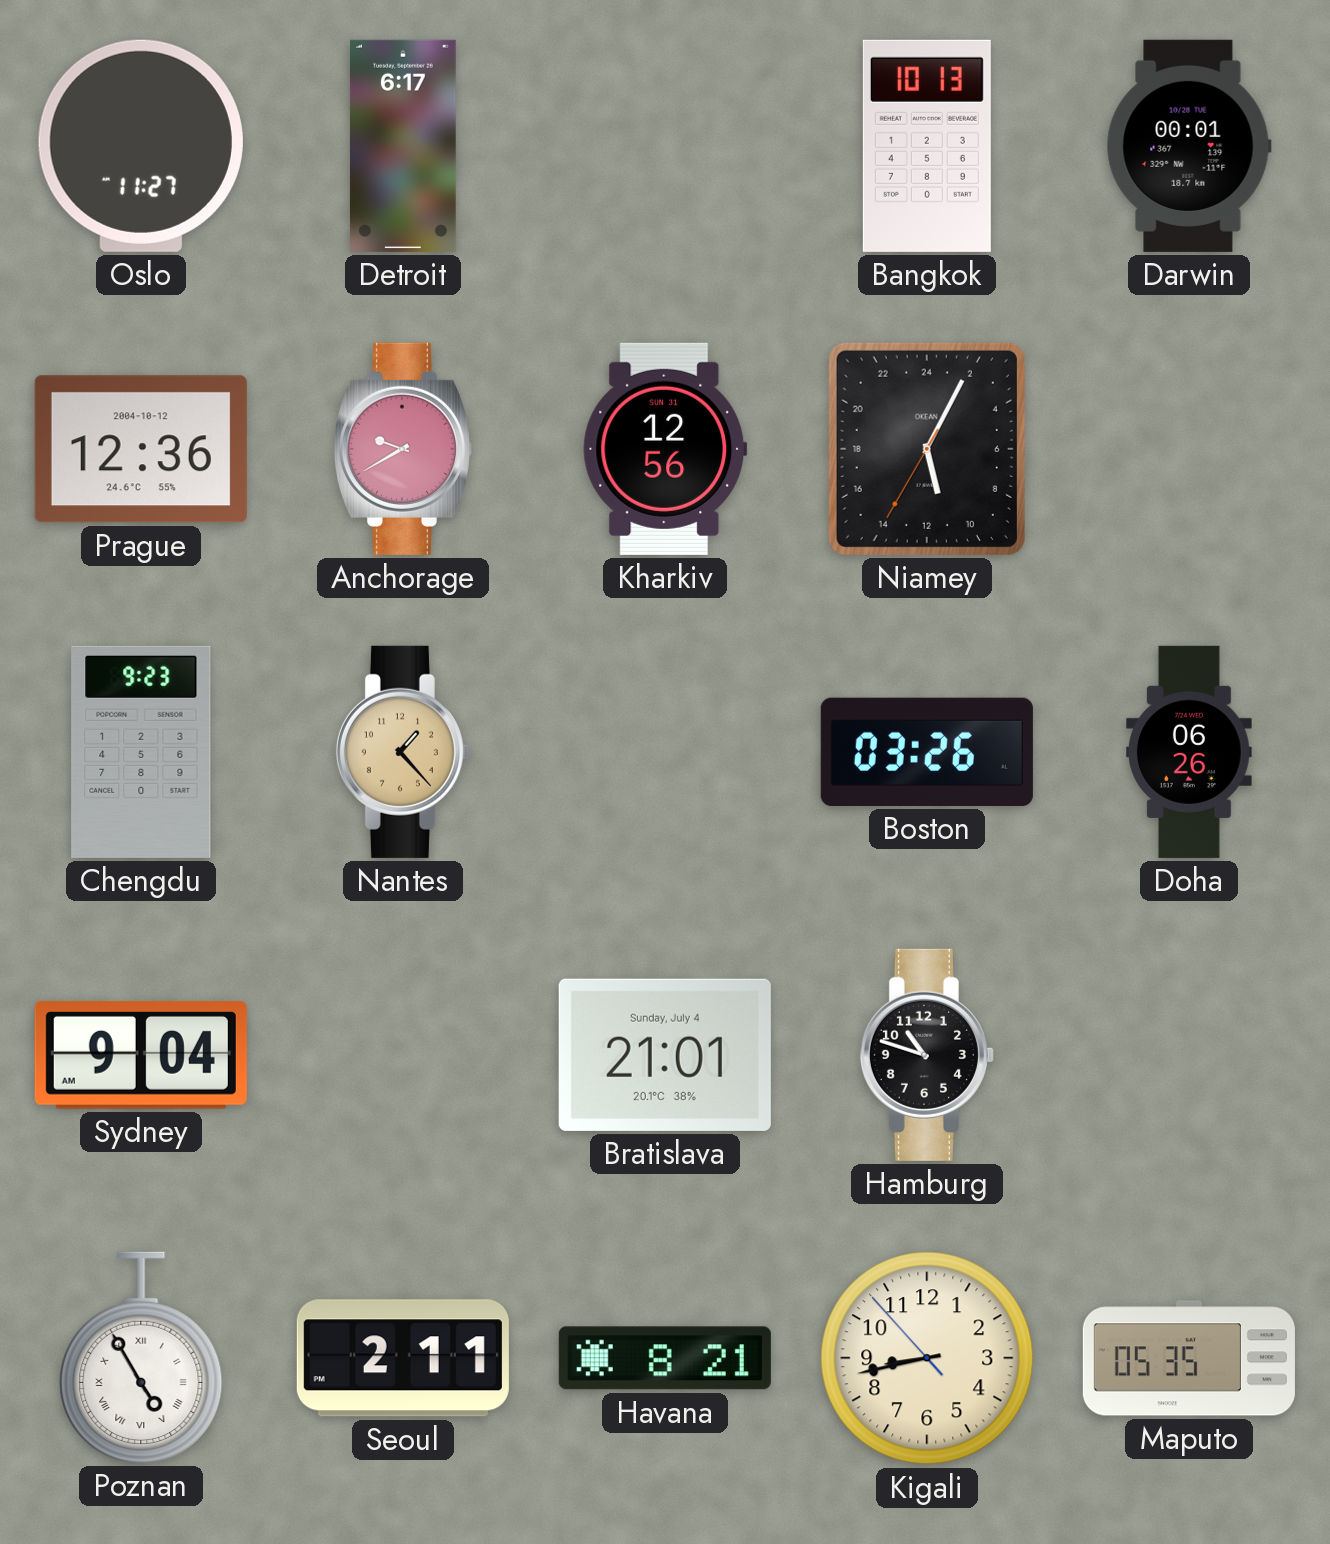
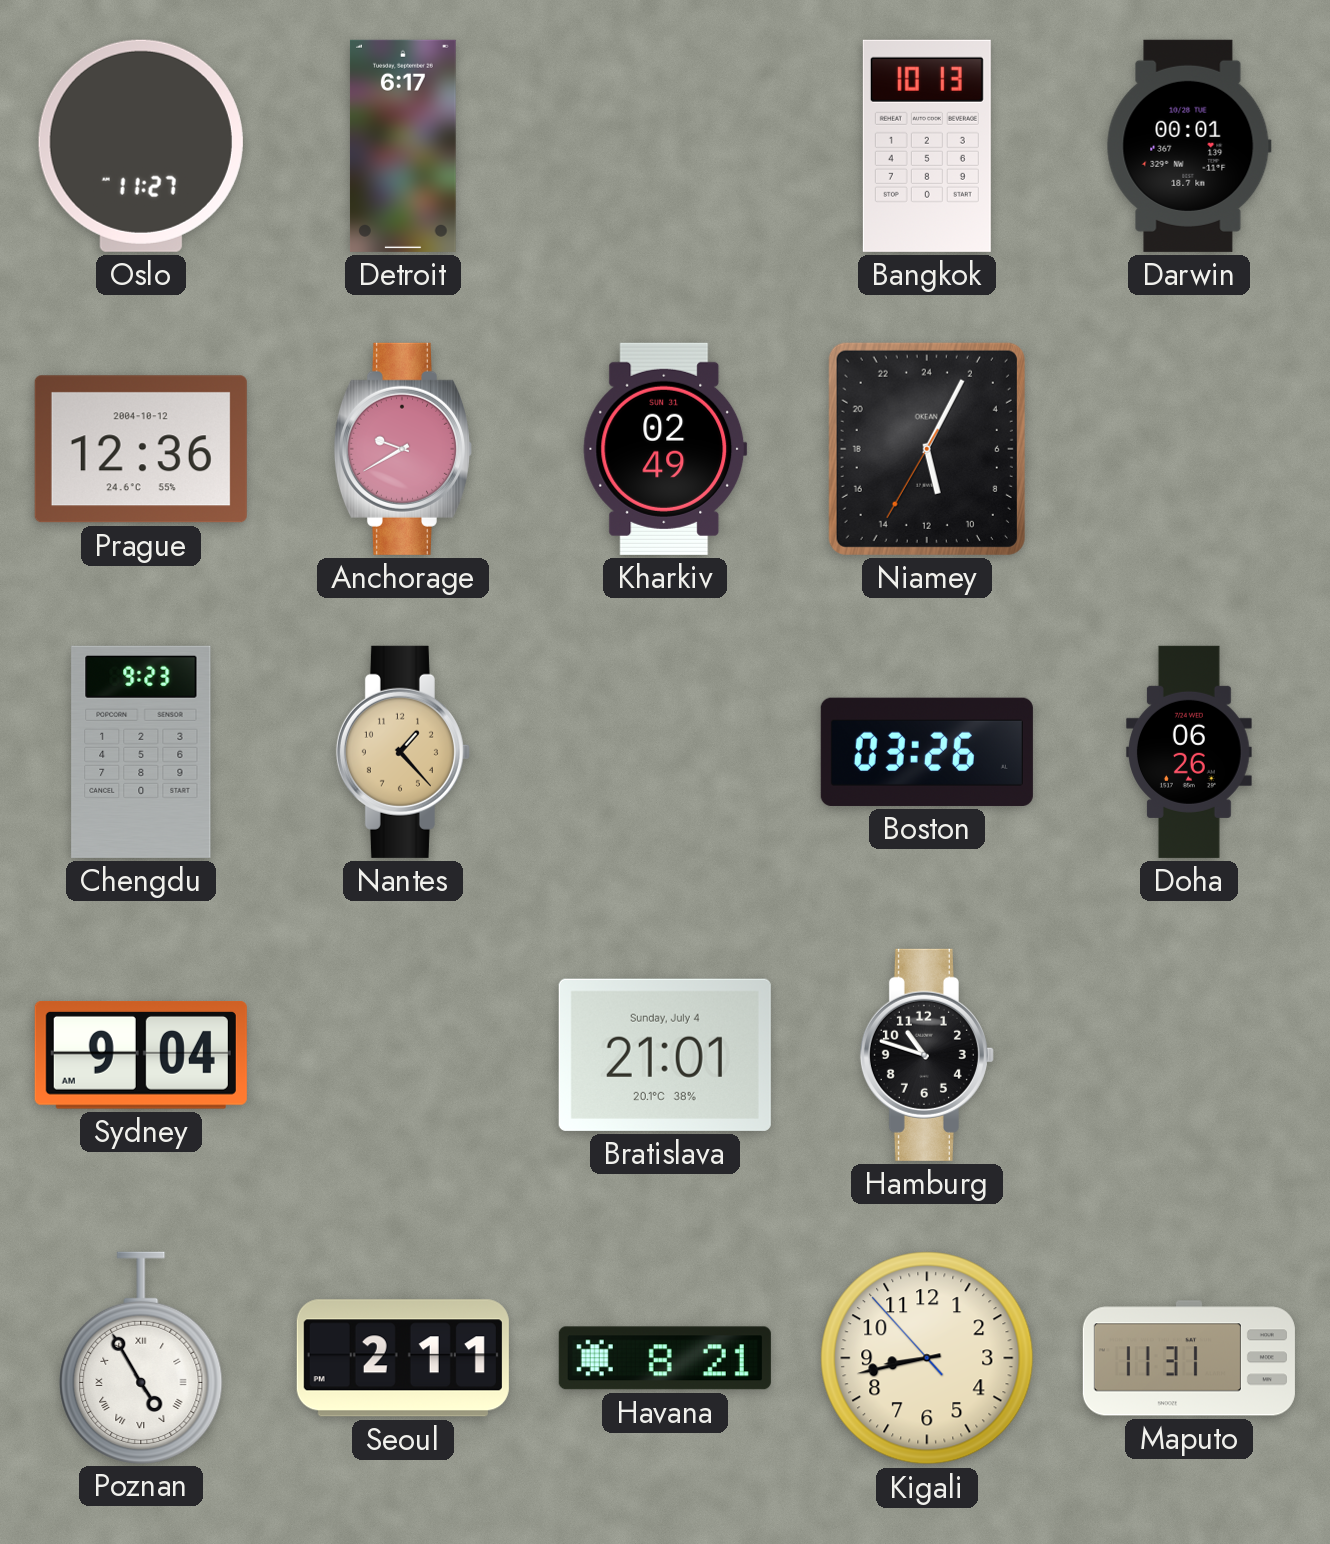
Kharkiv: 12:56 -> 02:49 (665, 449)
Maputo: 05:35 -> 11:31 (1189, 1358)
